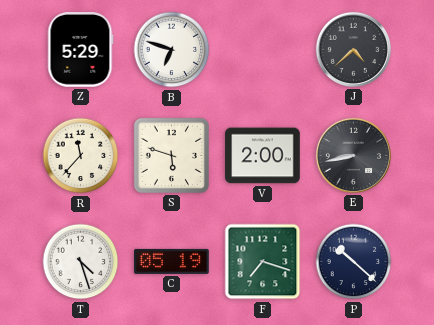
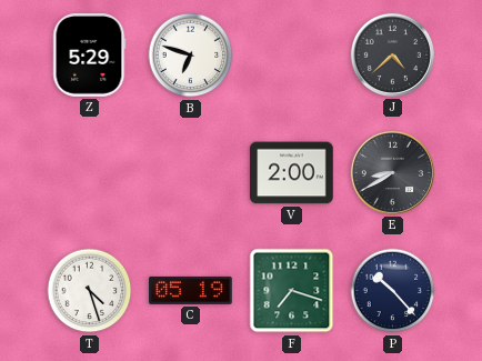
R: 11:37 -> none (81, 156)
S: 5:48 -> none (171, 155)
E: 8:43 -> 8:40 (392, 172)
P: 10:22 -> 10:23 (393, 291)
